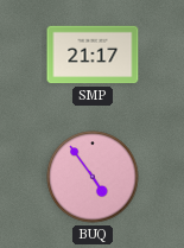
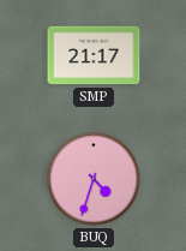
BUQ: 4:54 -> 4:33 (94, 179)
